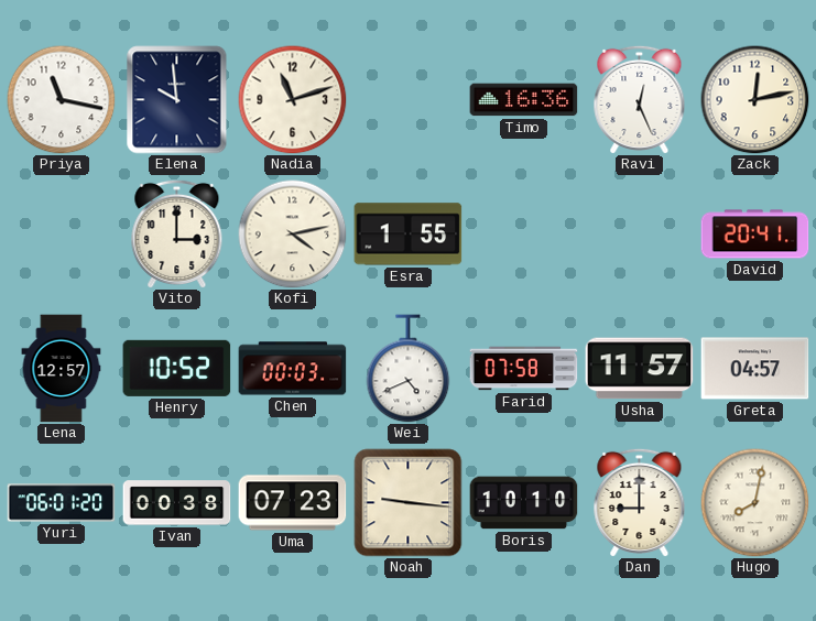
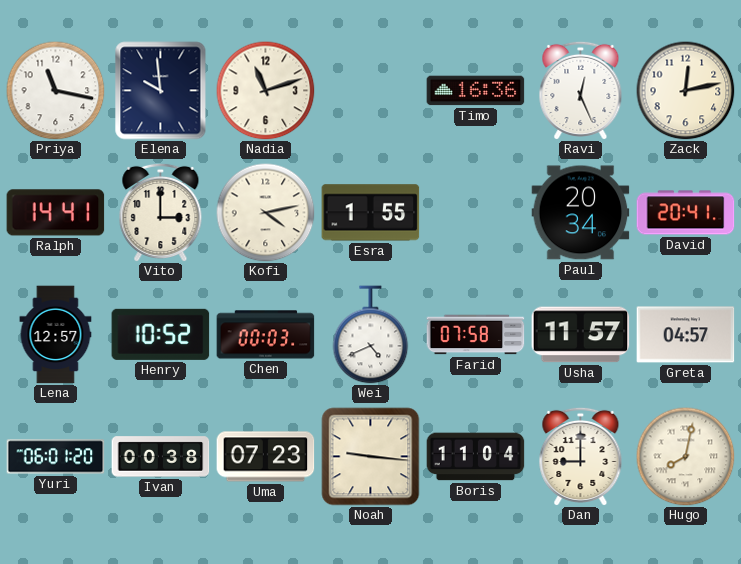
Ralph: none -> 14:41 (56, 213)
Paul: none -> 20:34 (581, 213)
Boris: 10:10 -> 11:04 (476, 457)
